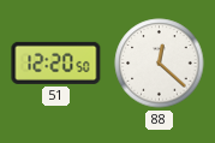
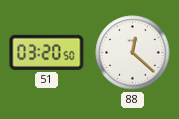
51: 12:20 -> 03:20 (47, 52)
